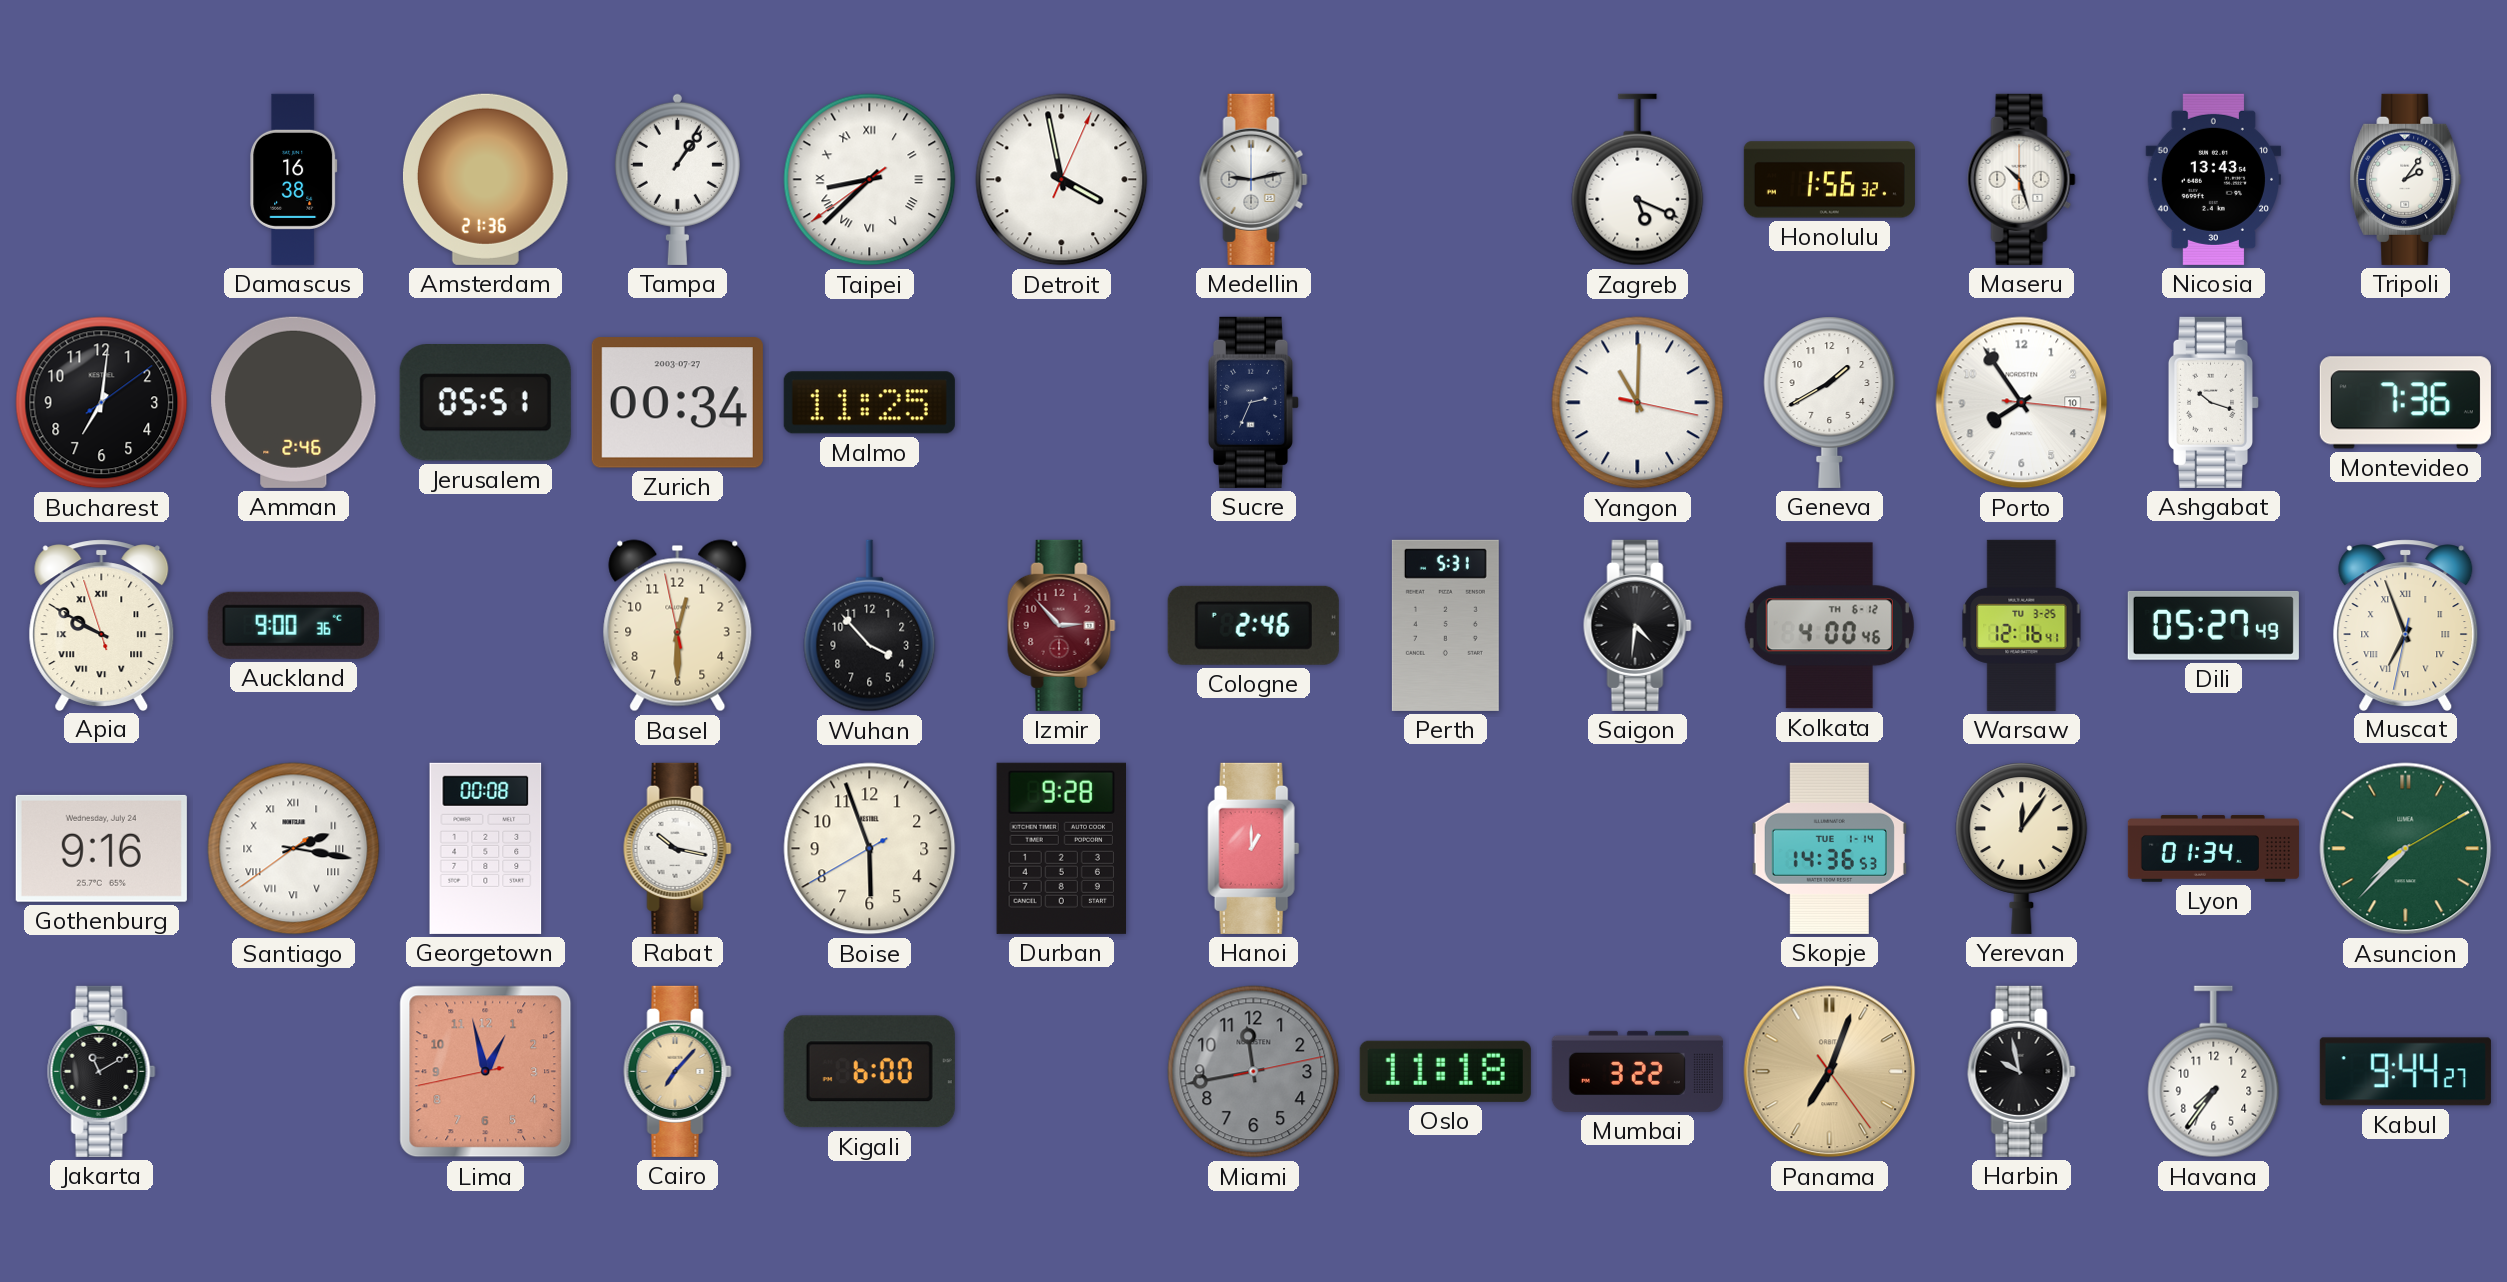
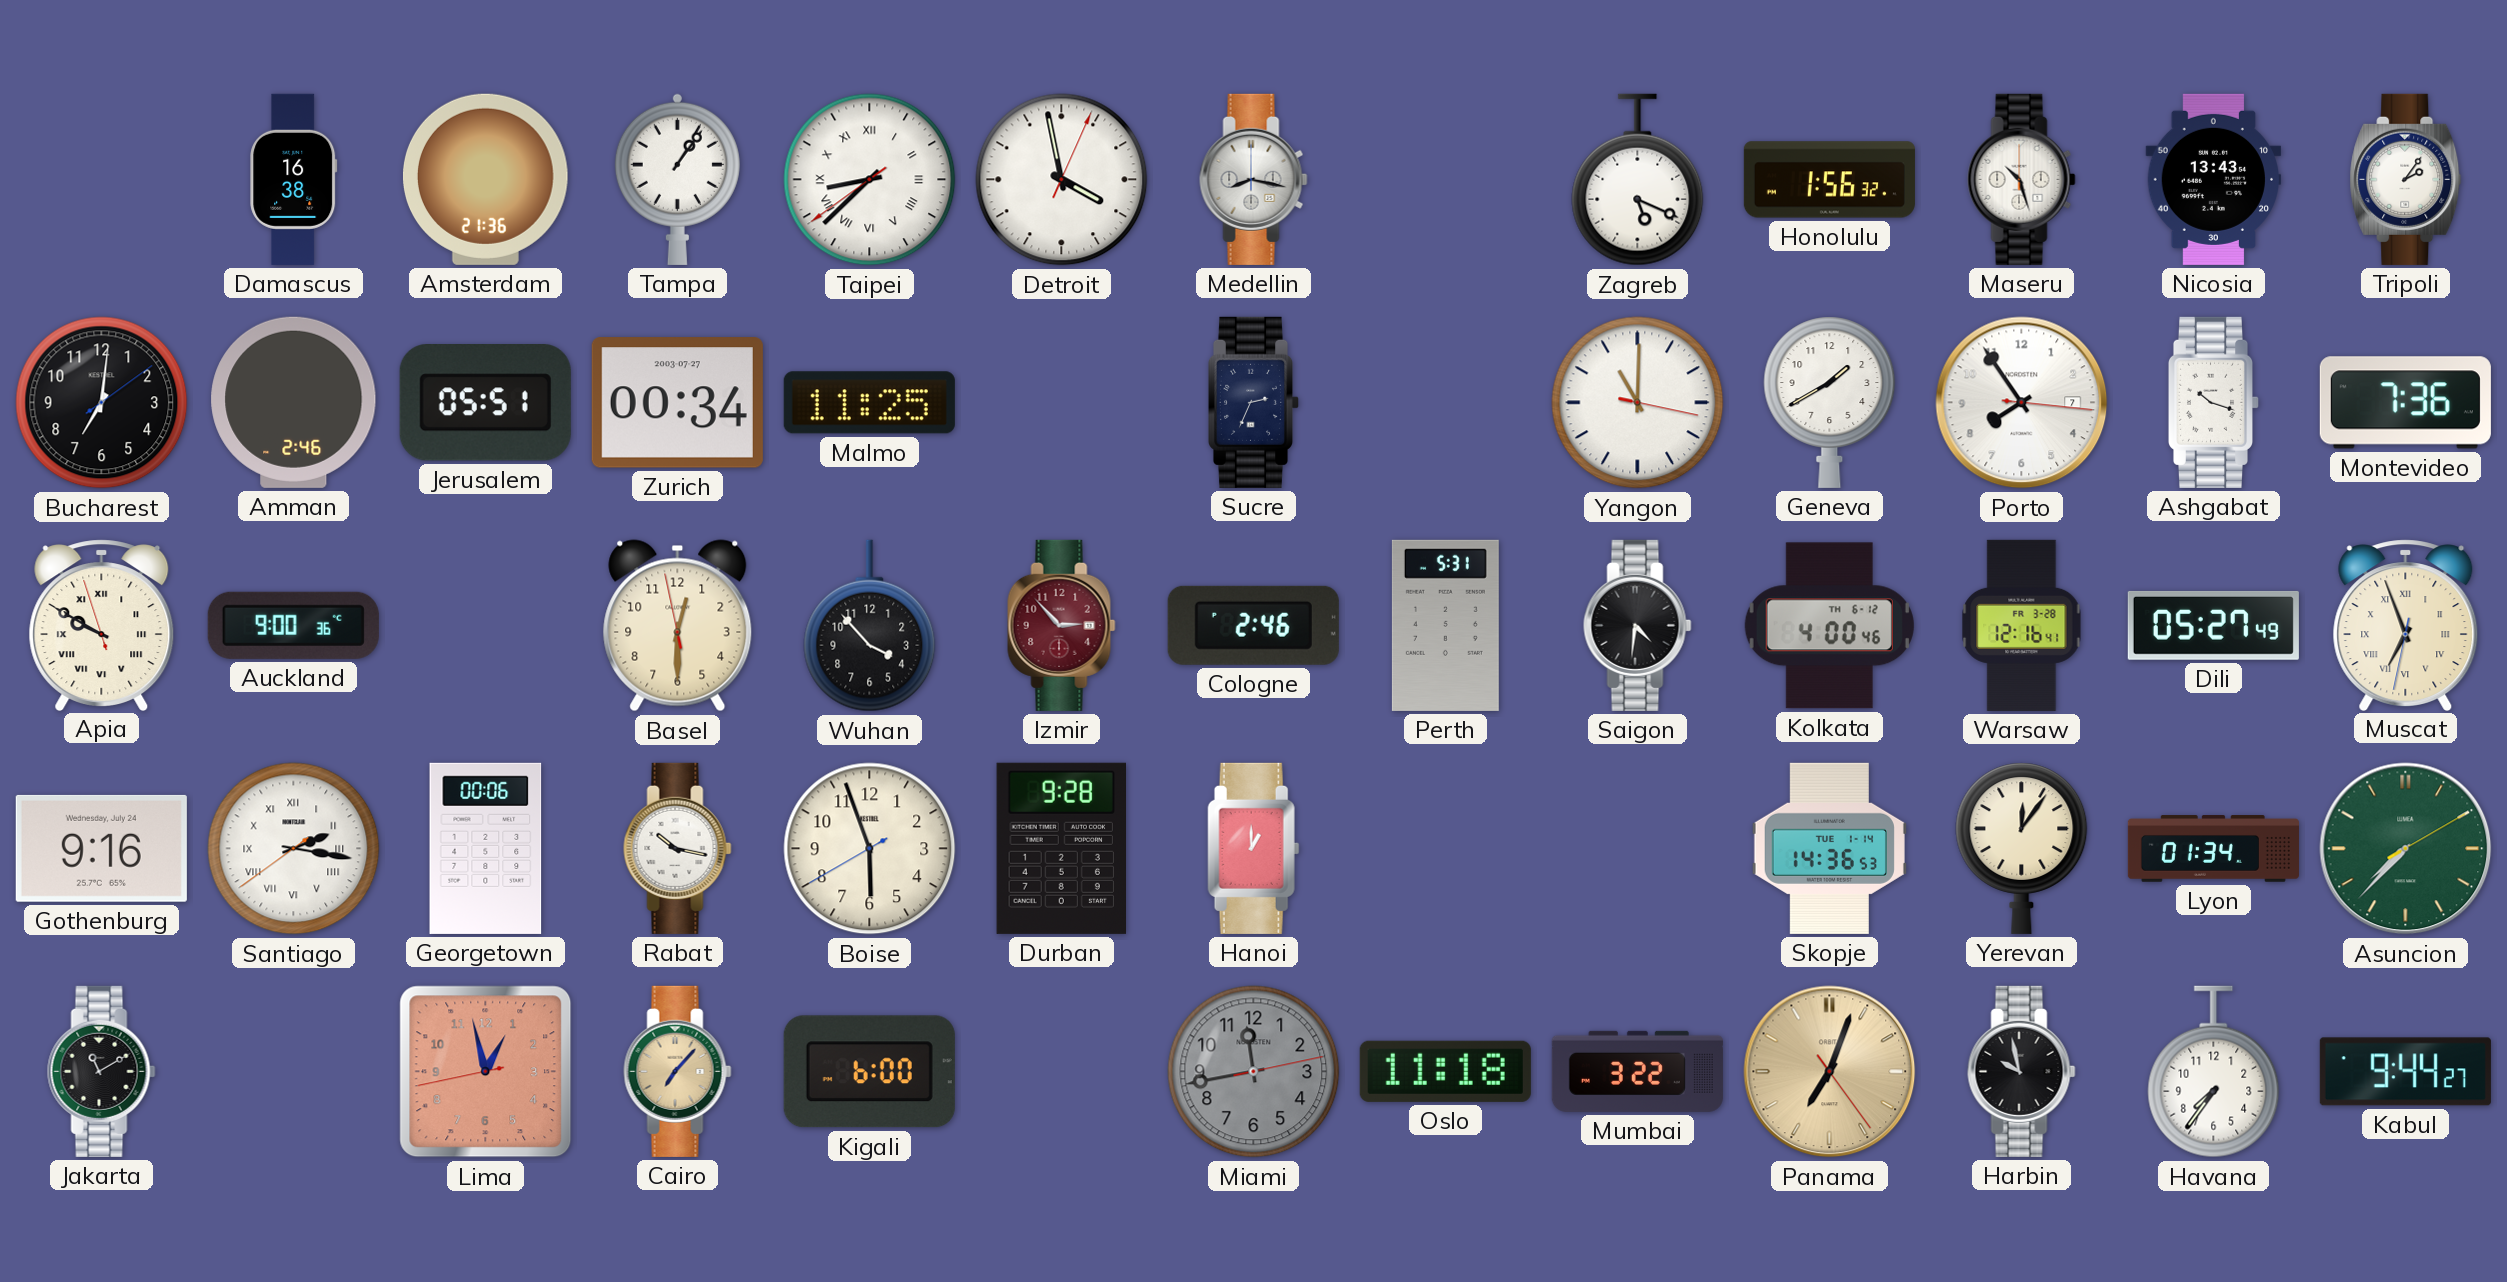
Medellin: 9:13 -> 8:17 (1254, 179)
Porto date: 10 -> 7 (2022, 403)
Warsaw date: TU 3-25 -> FR 3-28 (2022, 625)
Georgetown: 00:08 -> 00:06 (486, 848)
